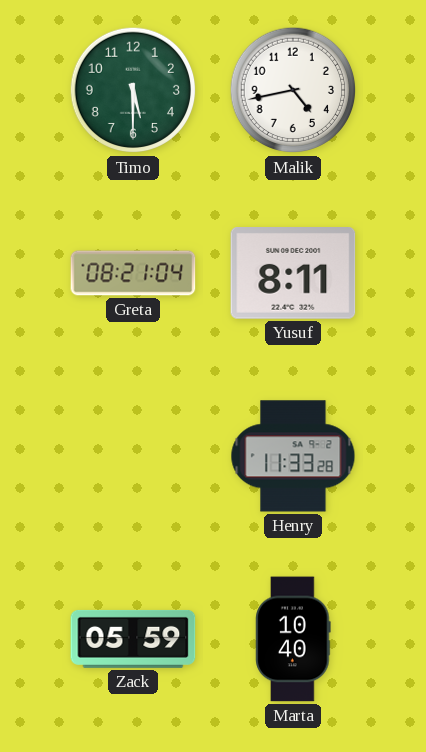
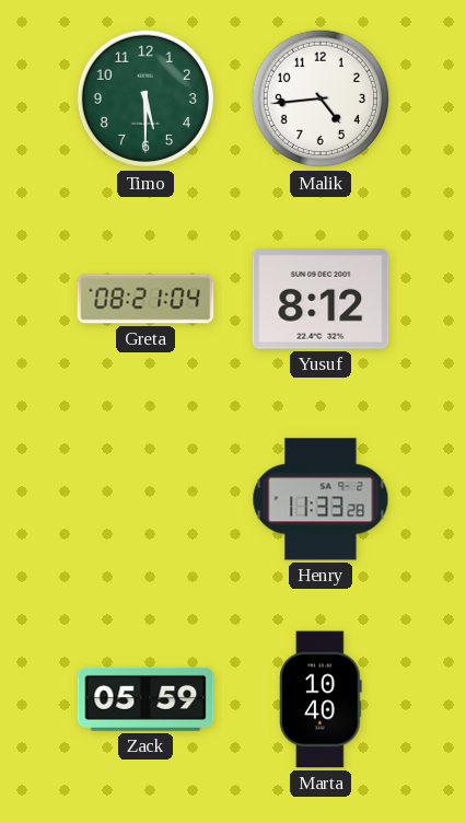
Malik: 4:43 -> 4:44 (321, 98)
Yusuf: 8:11 -> 8:12 (321, 300)
